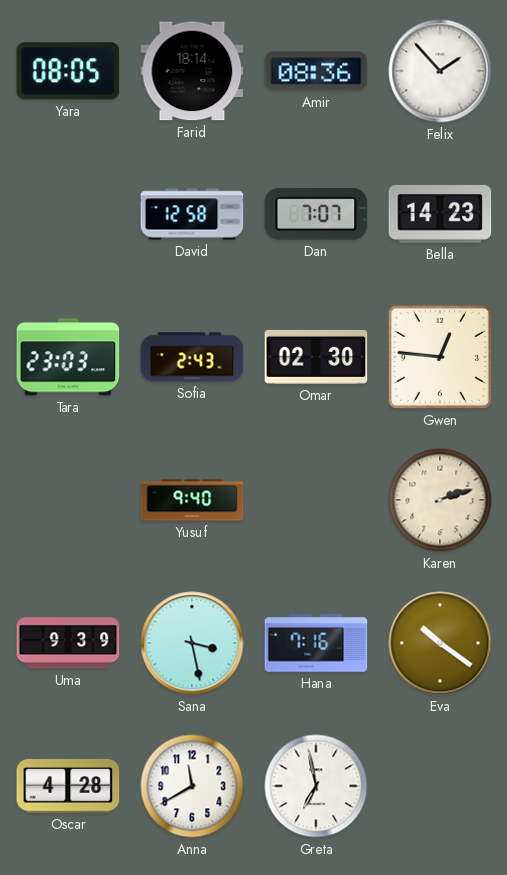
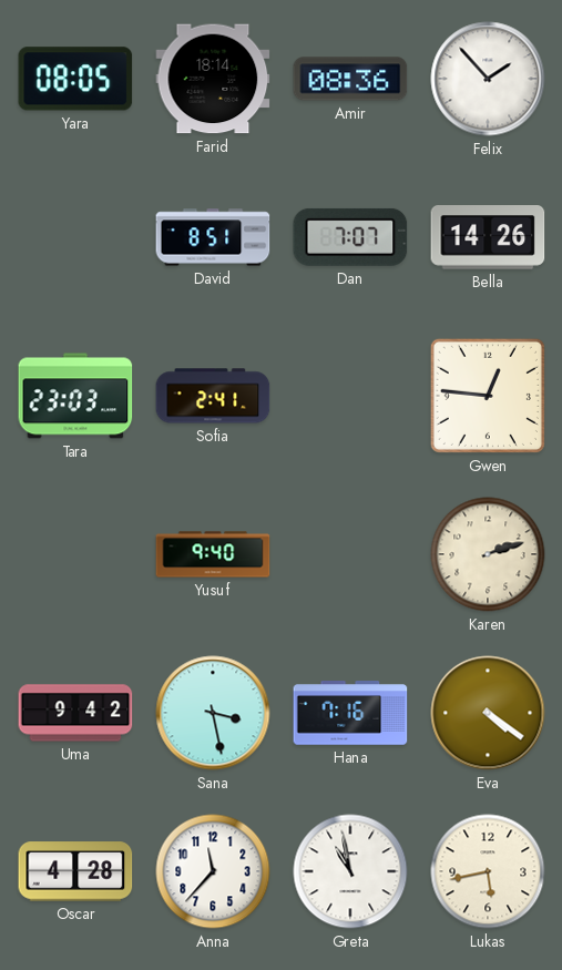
David: 12:58 -> 8:51 (213, 237)
Bella: 14:23 -> 14:26 (488, 237)
Sofia: 2:43 -> 2:41 (213, 396)
Omar: 02:30 -> none (316, 357)
Uma: 9:39 -> 9:42 (75, 713)
Eva: 10:21 -> 4:21 (488, 713)
Anna: 11:40 -> 11:37 (213, 871)
Greta: 6:58 -> 10:58 (350, 871)
Lukas: none -> 5:43 (488, 871)
